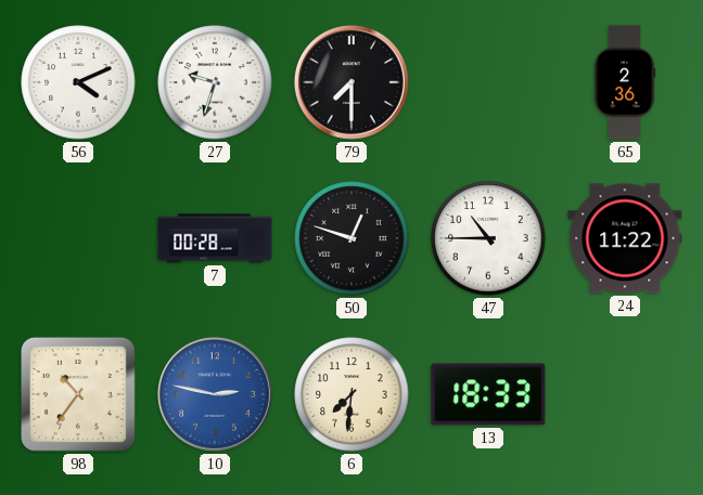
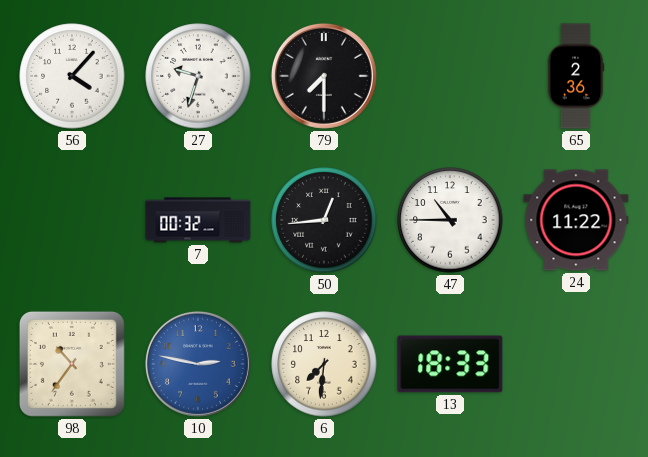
56: 4:11 -> 4:07 (72, 76)
7: 00:28 -> 00:32 (198, 220)
50: 12:48 -> 12:44 (324, 220)
